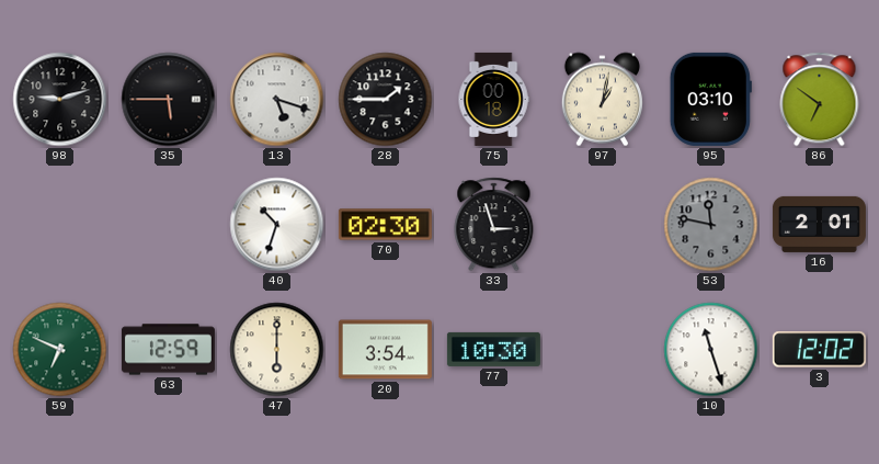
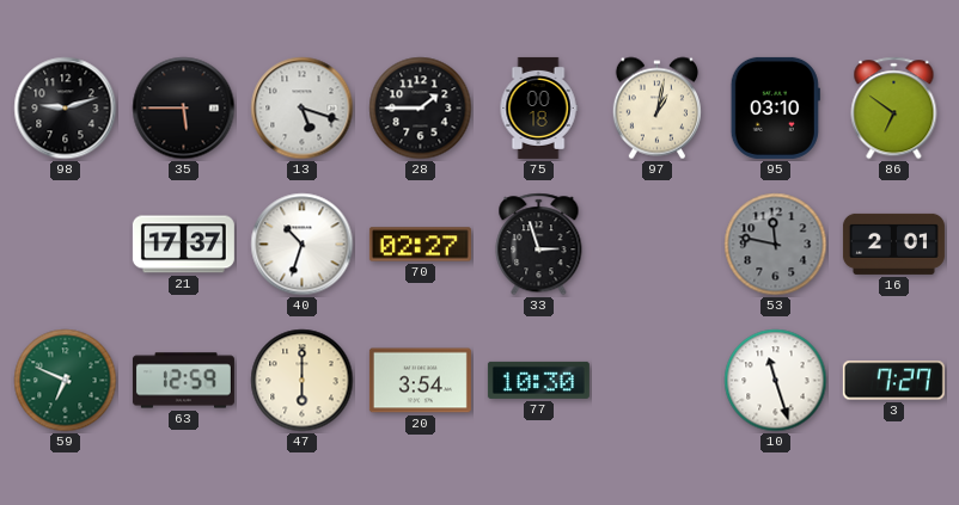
21: none -> 17:37 (183, 245)
70: 02:30 -> 02:27 (420, 245)
3: 12:02 -> 7:27 (893, 381)
